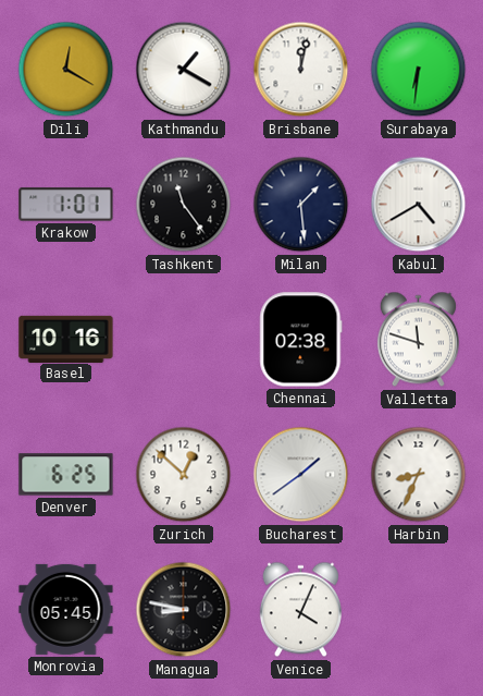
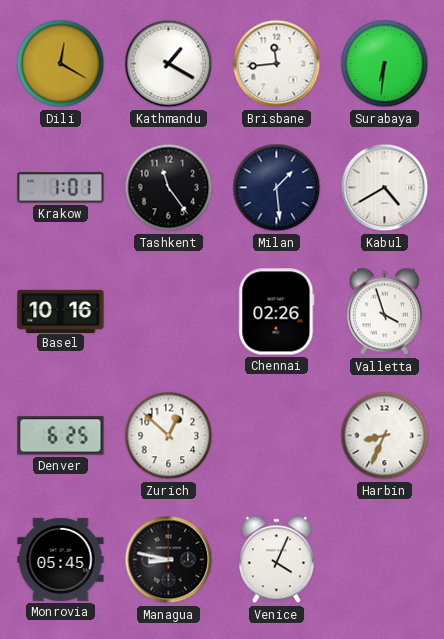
Brisbane: 12:02 -> 11:44 (277, 64)
Chennai: 02:38 -> 02:26 (277, 312)
Valletta: 11:48 -> 3:57 (384, 312)
Bucharest: 1:39 -> none (301, 475)
